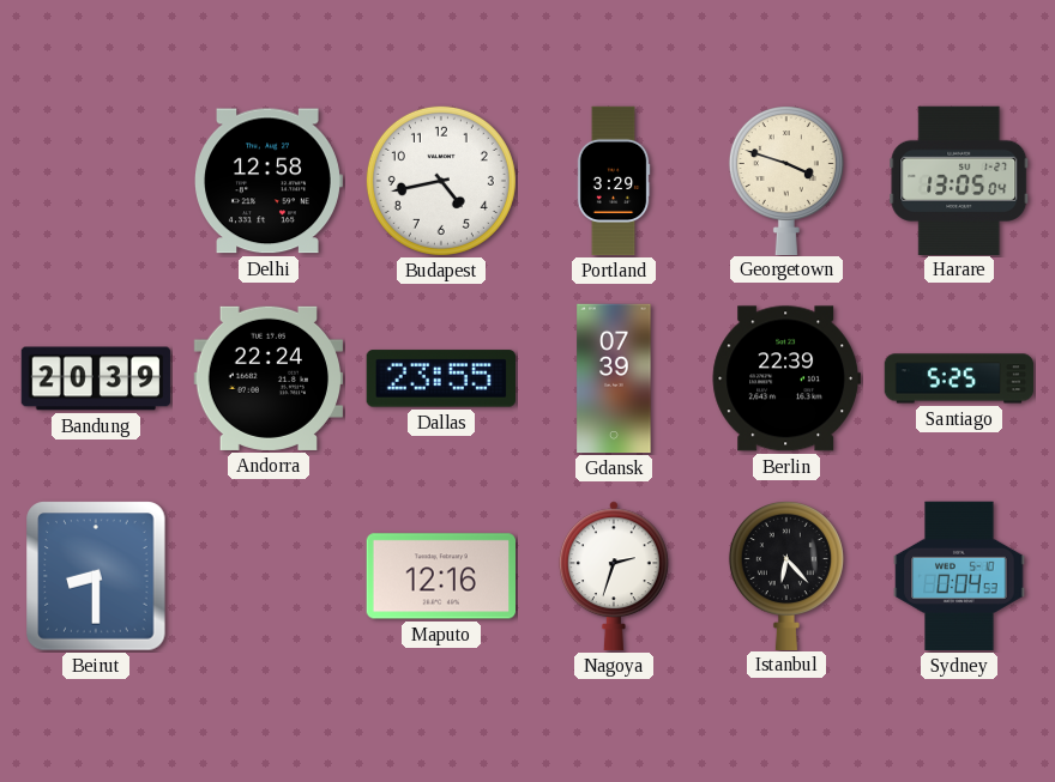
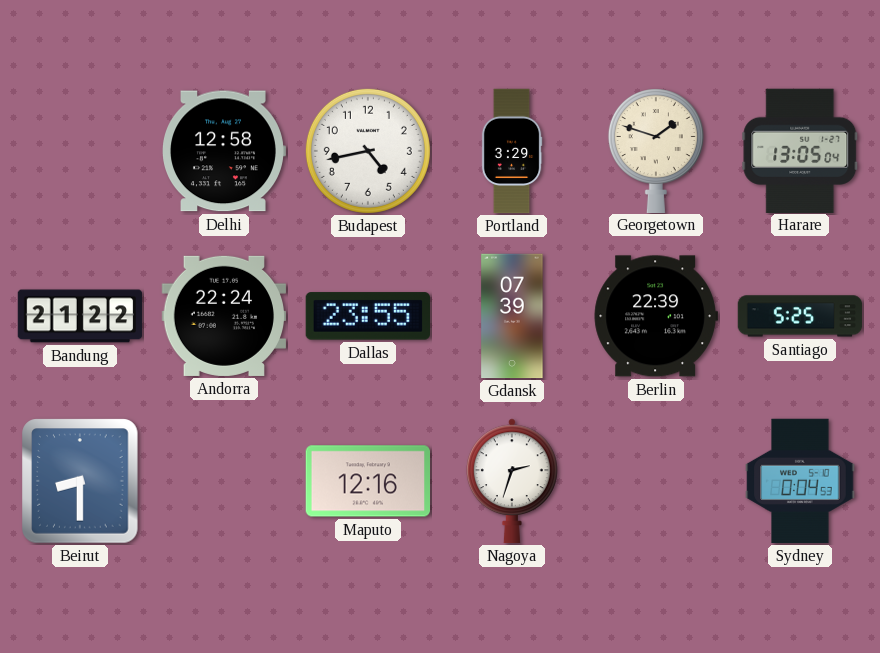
Georgetown: 3:48 -> 1:48 (656, 151)
Bandung: 20:39 -> 21:22 (80, 316)
Istanbul: 6:23 -> none (786, 576)
